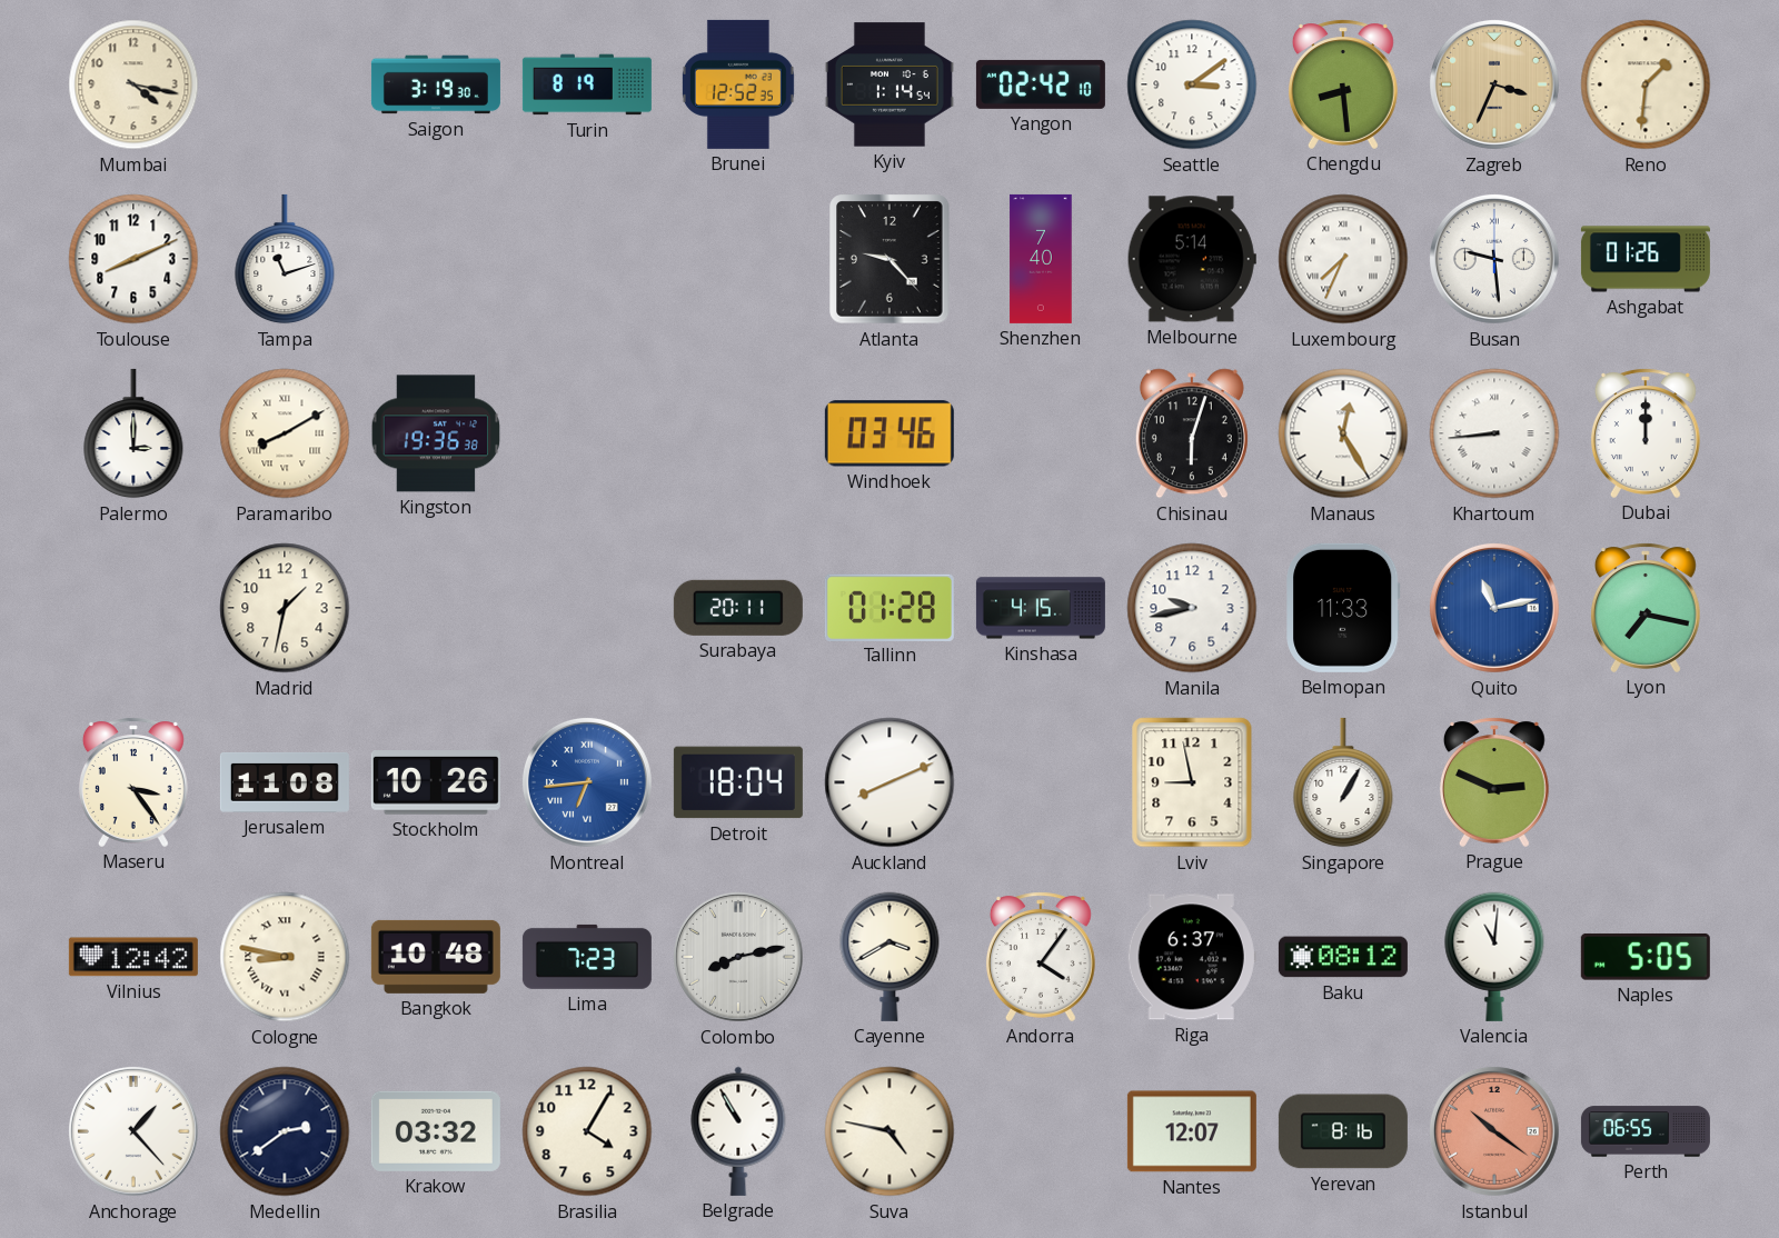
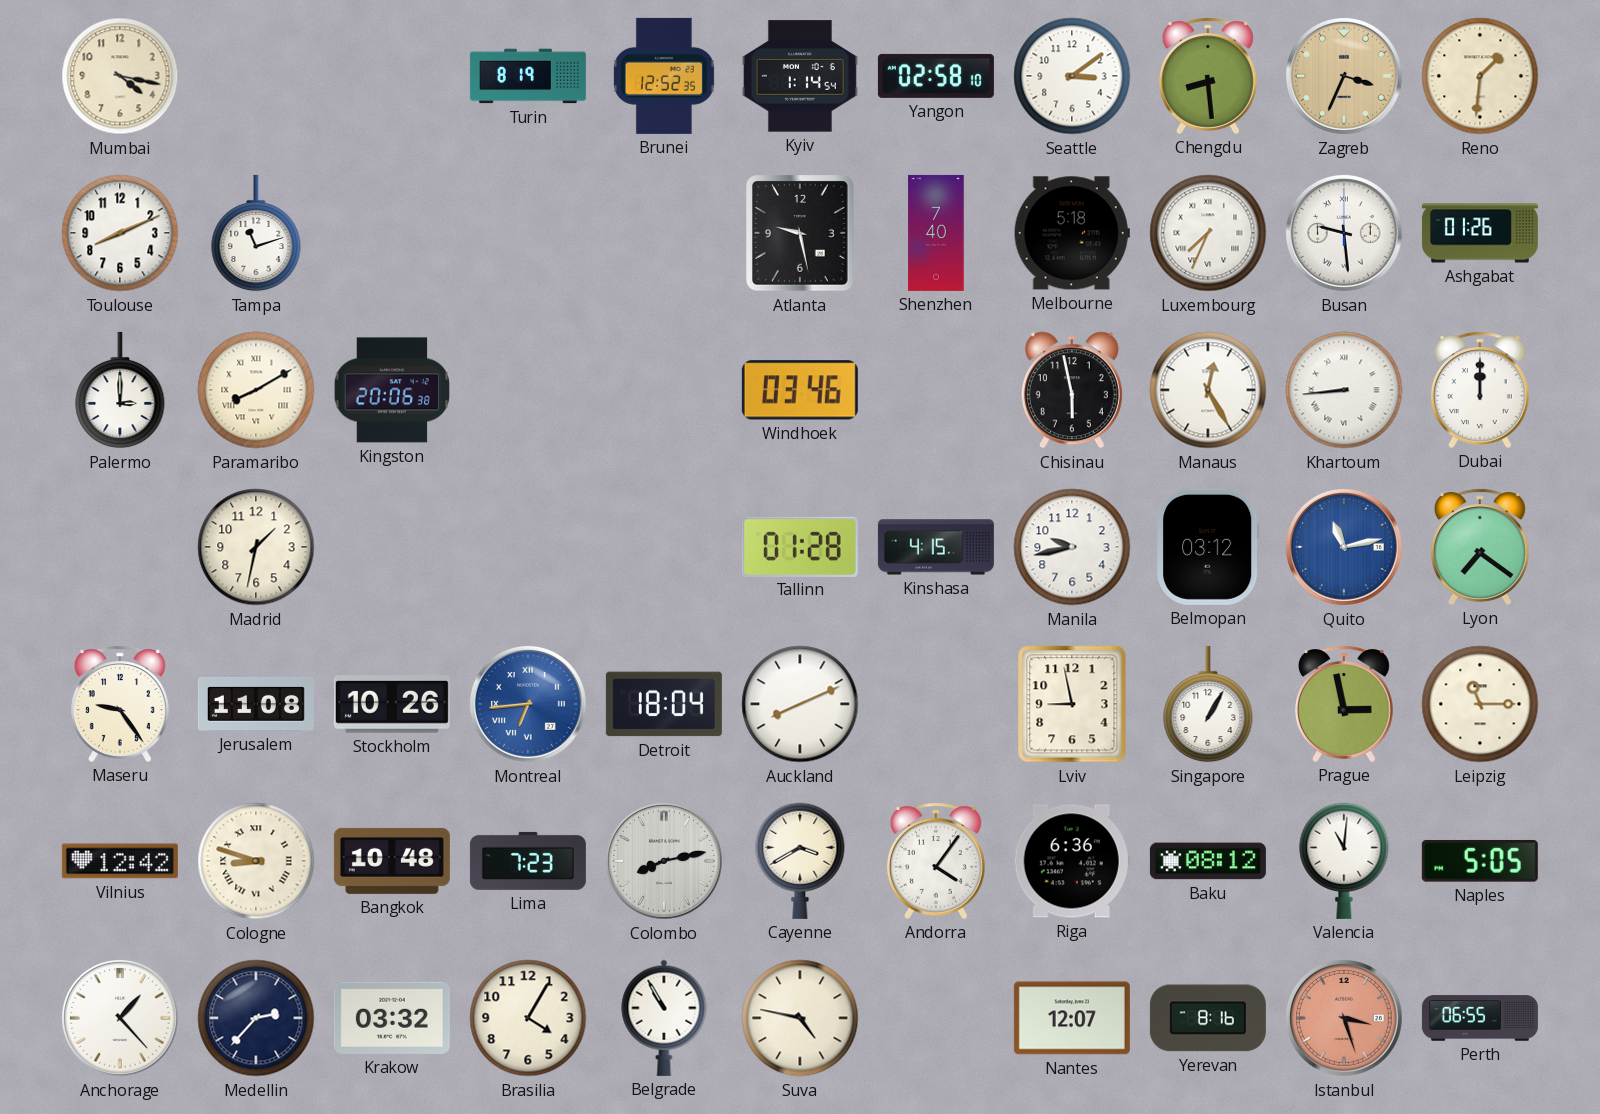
Saigon: 3:19 -> none (436, 84)
Yangon: 02:42 -> 02:58 (936, 76)
Atlanta: 9:23 -> 9:28 (800, 233)
Melbourne: 5:14 -> 5:18 (1072, 233)
Kingston: 19:36 -> 20:06 (392, 390)
Chisinau: 6:03 -> 5:58 (1072, 390)
Surabaya: 20:11 -> none (738, 608)
Belmopan: 11:33 -> 03:12 (1208, 547)
Lyon: 7:17 -> 7:21 (1480, 547)
Maseru: 3:24 -> 9:24 (120, 704)
Prague: 2:49 -> 2:58 (1344, 704)
Leipzig: none -> 11:15 (1480, 704)
Cologne: 8:47 -> 8:48 (256, 861)
Riga: 6:37 -> 6:36 (1072, 861)
Medellin: 2:39 -> 2:37 (256, 1018)
Istanbul: 10:21 -> 3:27 (1344, 1018)
